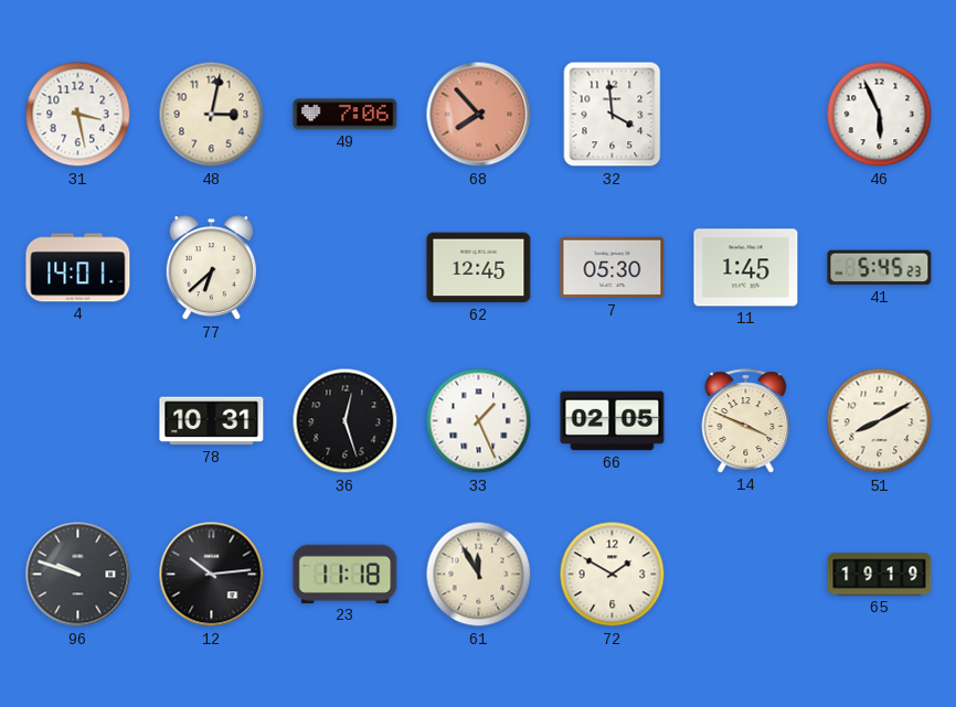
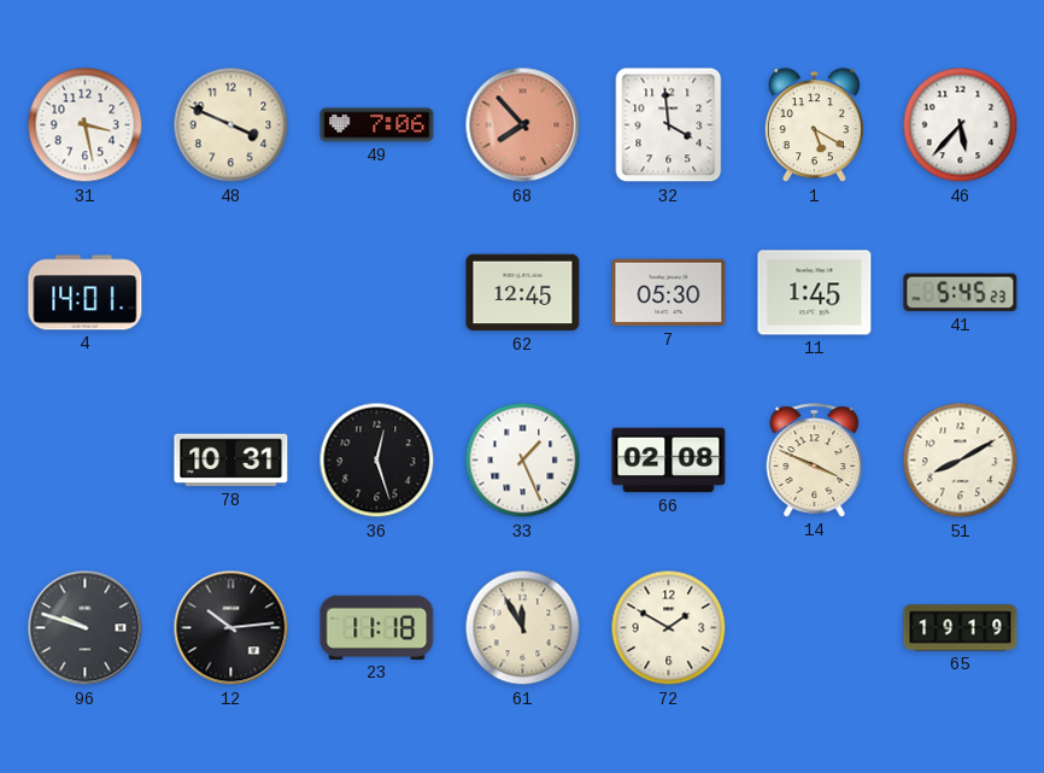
48: 3:02 -> 3:49 (231, 125)
1: none -> 5:20 (814, 125)
46: 5:56 -> 5:37 (961, 125)
77: 6:38 -> none (211, 268)
66: 02:05 -> 02:08 (669, 461)
